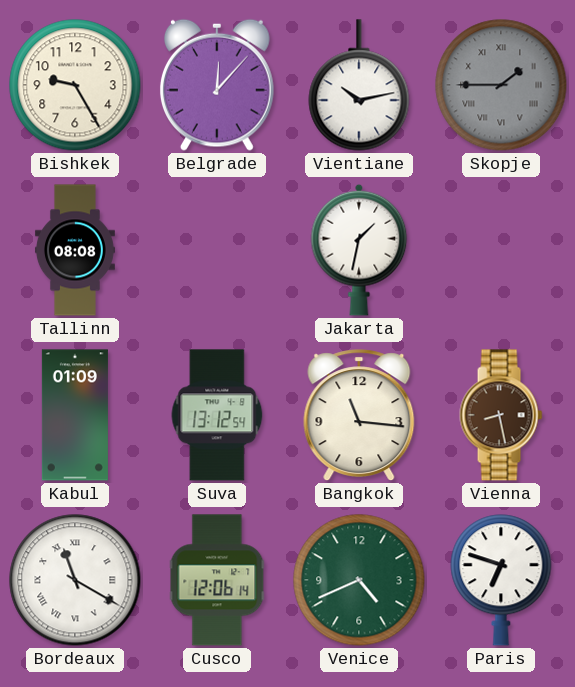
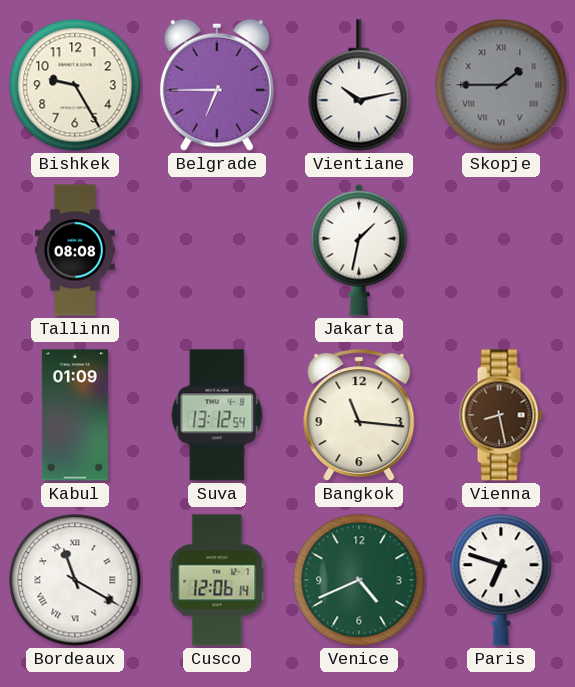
Belgrade: 12:07 -> 6:45 (217, 85)
